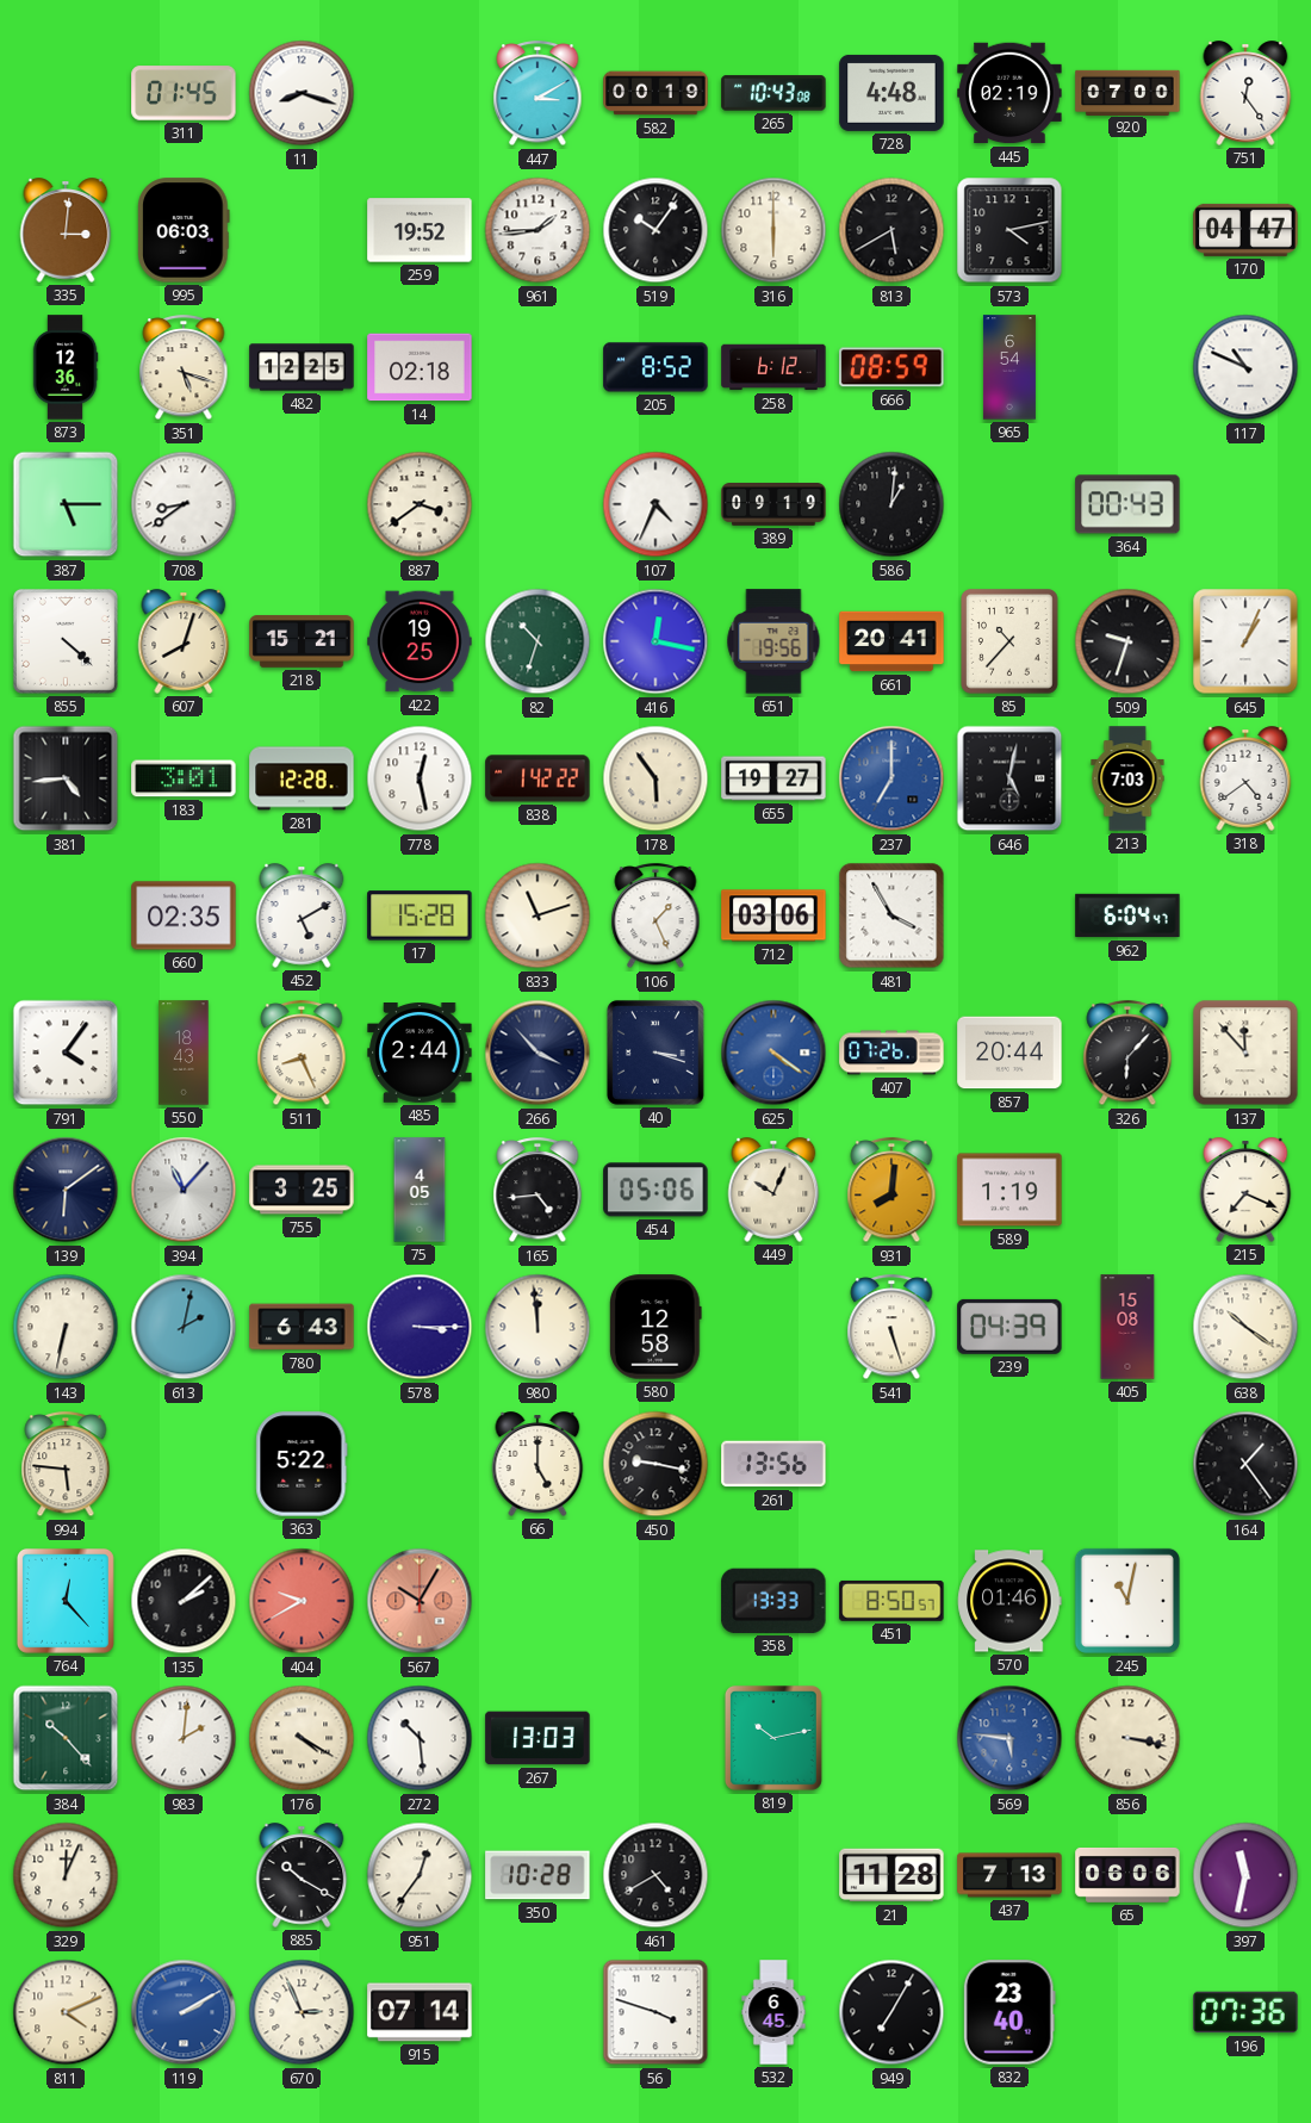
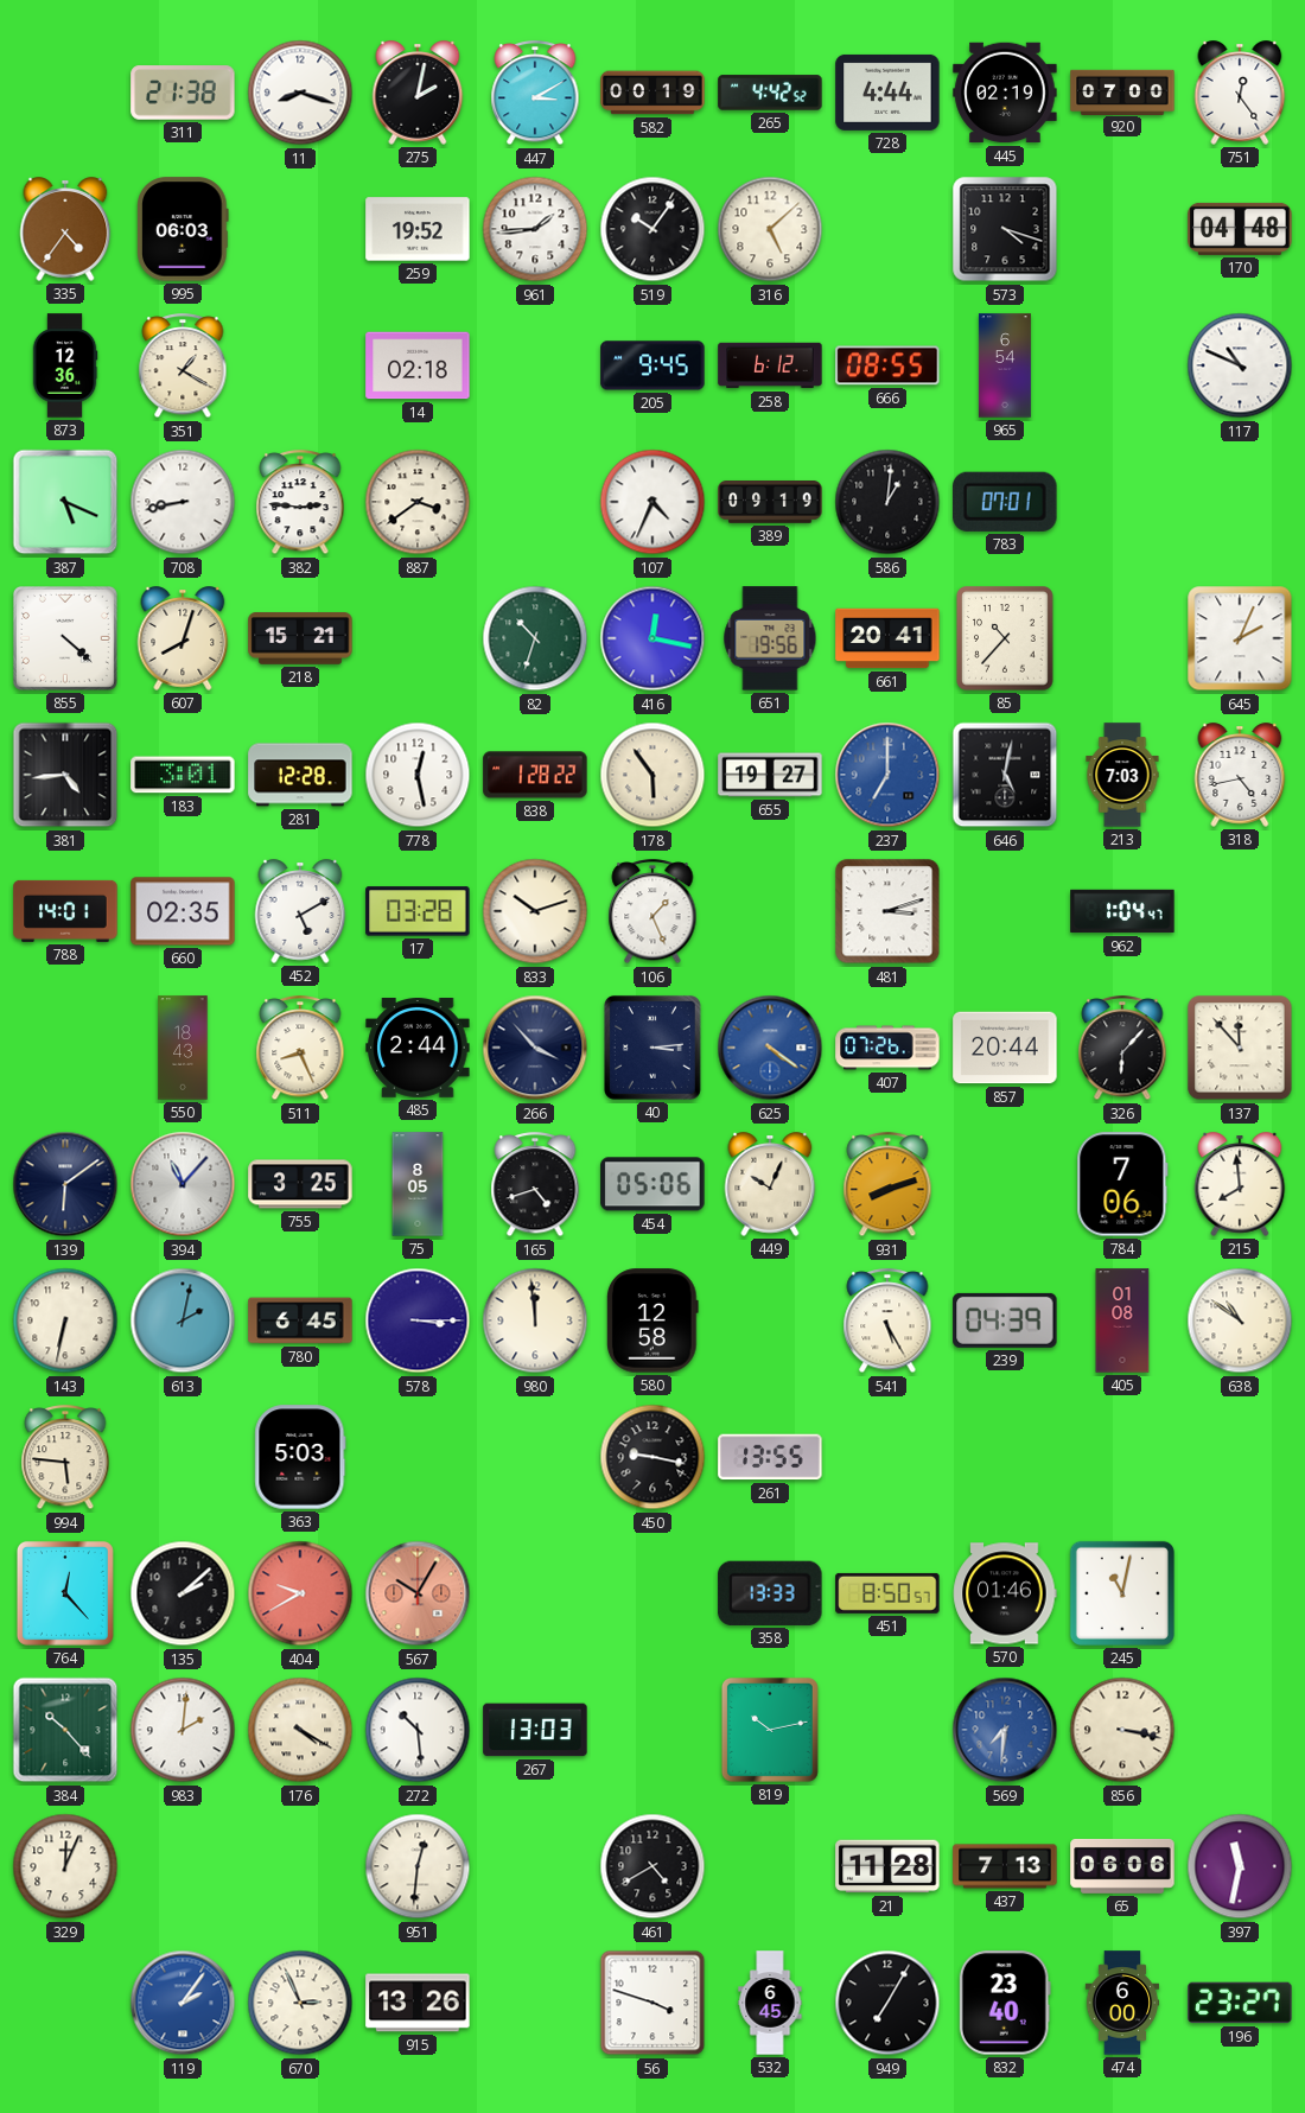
311: 01:45 -> 21:38 (183, 93)
275: none -> 2:02 (418, 93)
265: 10:43 -> 4:42 (770, 93)
728: 4:48 -> 4:44 (887, 93)
335: 3:01 -> 4:36 (65, 229)
316: 6:00 -> 5:08 (770, 229)
813: 5:40 -> none (891, 230)
573: 4:13 -> 4:18 (1005, 229)
170: 04:47 -> 04:48 (1240, 229)
351: 5:18 -> 1:20 (183, 367)
482: 12:25 -> none (302, 367)
205: 8:52 -> 9:45 (652, 365)
666: 08:59 -> 08:55 (887, 365)
387: 5:15 -> 5:19 (65, 502)
708: 8:39 -> 8:43 (183, 502)
382: none -> 2:46 (300, 503)
783: none -> 07:01 (1005, 502)
364: 00:43 -> none (1127, 504)
422: 19:25 -> none (420, 641)
509: 9:33 -> none (1127, 641)
645: 1:04 -> 2:04 (1240, 638)
838: 1:42 -> 1:28 (535, 775)
318: 4:39 -> 4:43 (1240, 775)
788: none -> 14:01 (65, 911)
17: 15:28 -> 03:28 (418, 911)
833: 11:12 -> 10:12 (535, 911)
712: 03:06 -> none (773, 915)
481: 3:55 -> 3:12 (887, 911)
962: 6:04 -> 1:04 (1122, 911)
791: 4:06 -> none (66, 1053)
40: 3:18 -> 3:14 (652, 1048)
75: 4:05 -> 8:05 (418, 1184)
165: 4:44 -> 4:42 (535, 1185)
931: 8:01 -> 8:12 (887, 1185)
589: 1:19 -> none (1009, 1190)
784: none -> 7:06 (1122, 1184)
215: 7:19 -> 7:59 (1240, 1184)
780: 6:43 -> 6:45 (300, 1320)
541: 5:27 -> 5:25 (887, 1322)
405: 15:08 -> 01:08 (1122, 1320)
638: 10:21 -> 10:51 (1240, 1320)
363: 5:22 -> 5:03 (300, 1457)
66: 5:00 -> none (538, 1464)
261: 13:56 -> 13:55 (770, 1457)
164: 1:24 -> none (1245, 1464)
569: 5:46 -> 7:31 (1005, 1730)
885: 10:20 -> none (302, 1875)
951: 12:36 -> 12:31 (418, 1866)
350: 10:28 -> none (538, 1875)
811: 4:11 -> none (66, 2012)
119: 2:10 -> 2:06 (183, 2003)
915: 07:14 -> 13:26 (418, 2003)
474: none -> 6:00 (1122, 2003)
196: 07:36 -> 23:27 (1240, 2003)
